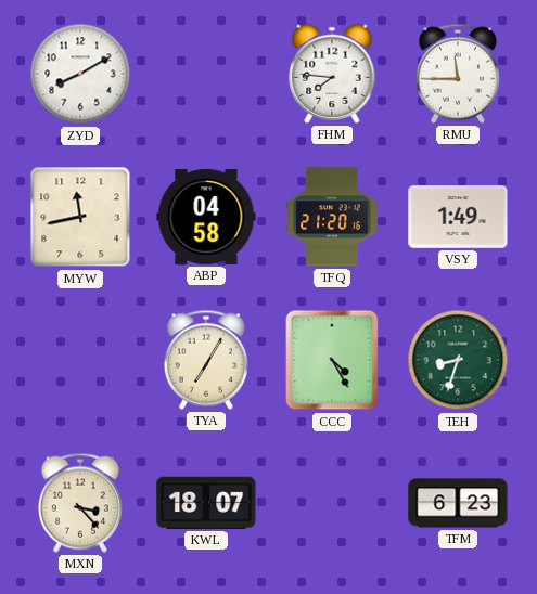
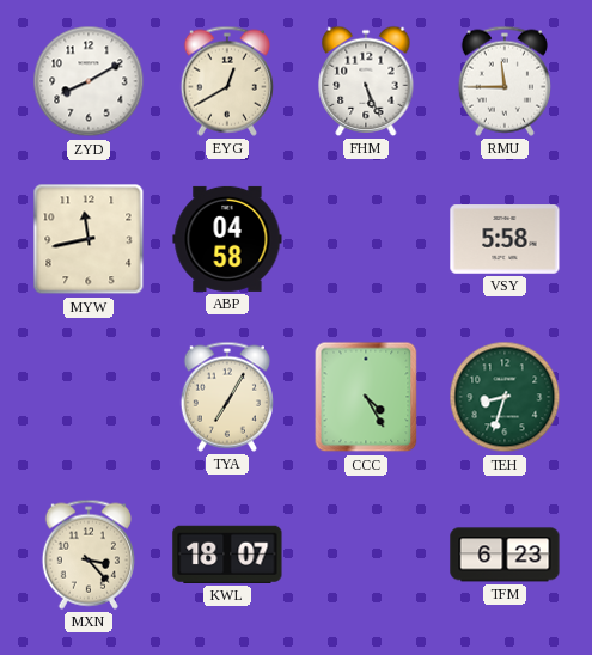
EYG: none -> 12:40 (227, 81)
FHM: 7:46 -> 5:26 (366, 81)
TFQ: 21:20 -> none (332, 217)
VSY: 1:49 -> 5:58 (505, 239)
